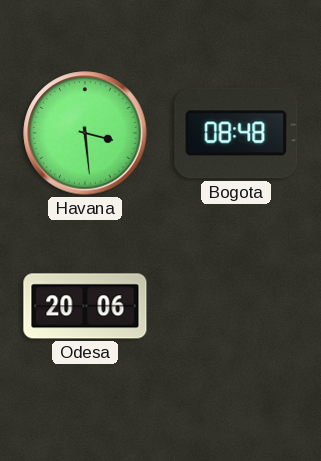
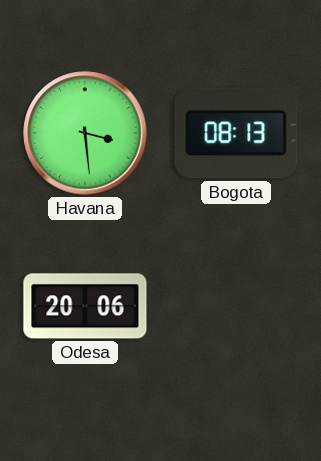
Bogota: 08:48 -> 08:13 (236, 133)
